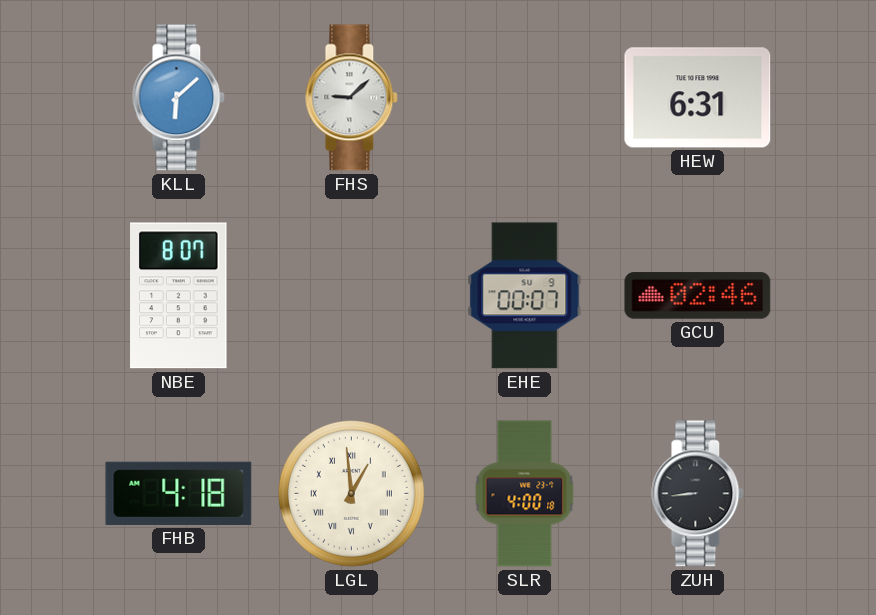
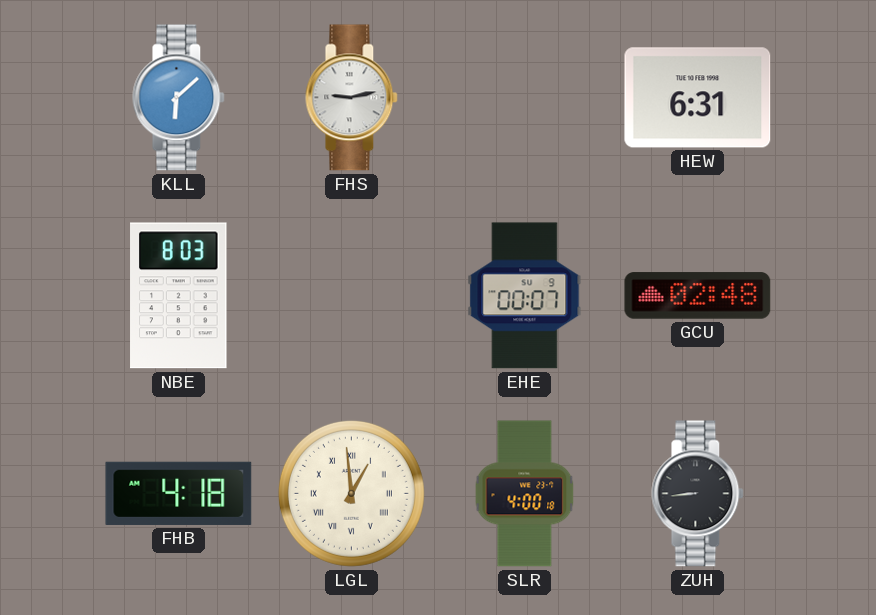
FHS: 9:08 -> 9:13 (352, 98)
NBE: 8:07 -> 8:03 (179, 296)
GCU: 02:46 -> 02:48 (698, 296)
